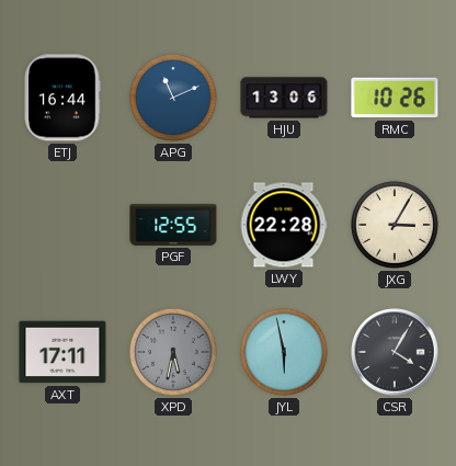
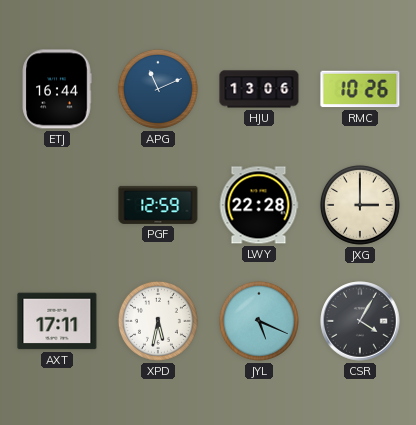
PGF: 12:55 -> 12:59 (158, 205)
JXG: 3:05 -> 3:00 (360, 205)
XPD dial: grey -> white (158, 321)
JYL: 5:58 -> 5:19 (259, 321)
